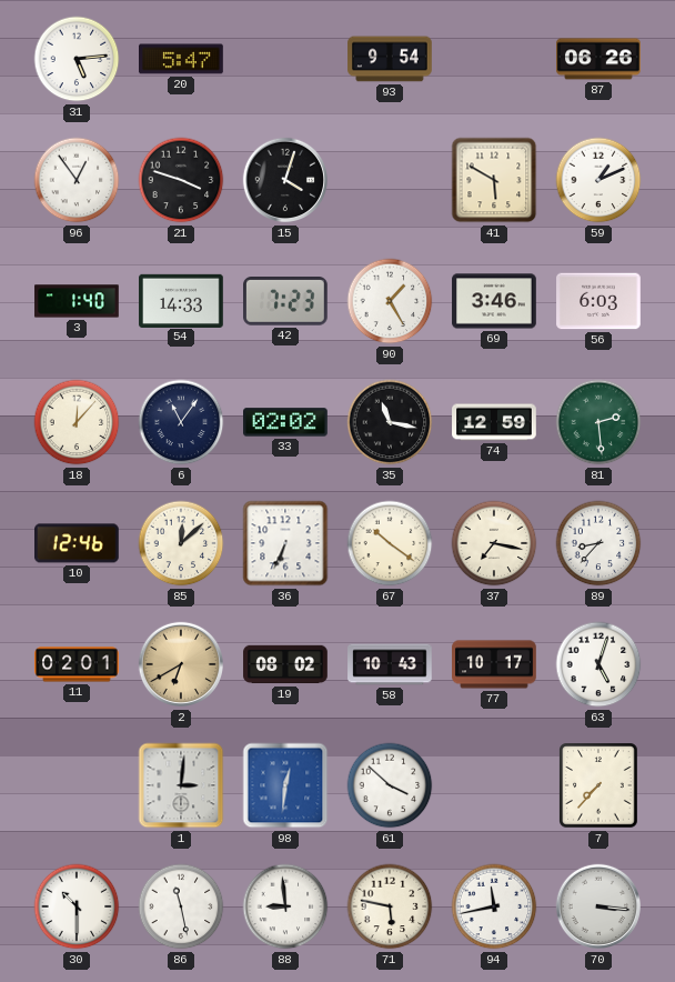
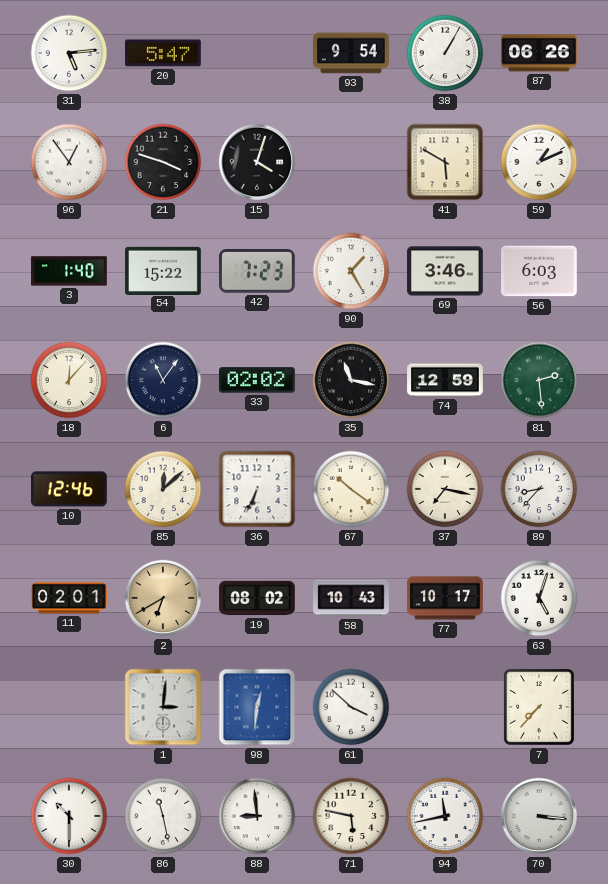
38: none -> 1:05 (445, 53)
54: 14:33 -> 15:22 (163, 270)
